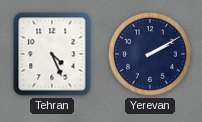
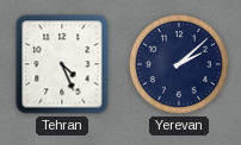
Yerevan: 2:10 -> 2:08 (179, 64)
